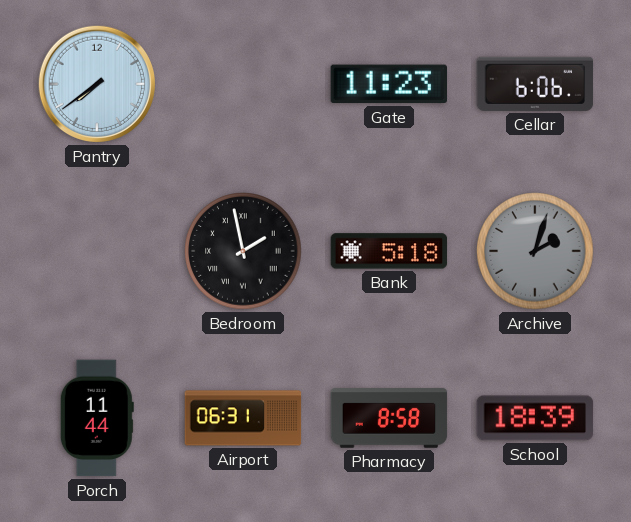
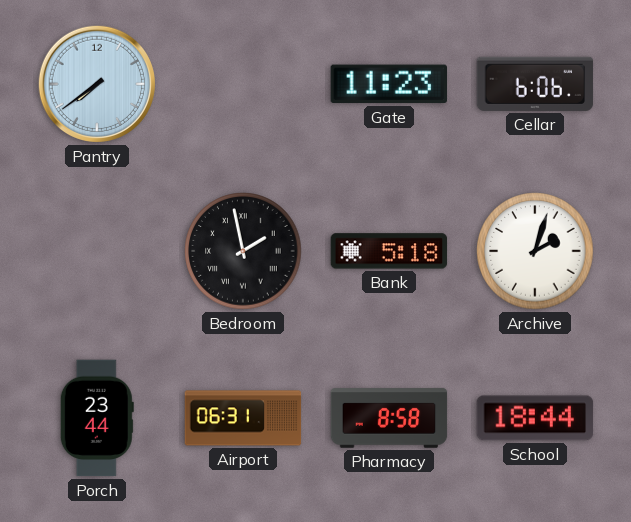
Archive dial: grey -> white (535, 251)
Porch: 11:44 -> 23:44 (97, 418)
School: 18:39 -> 18:44 (535, 418)
